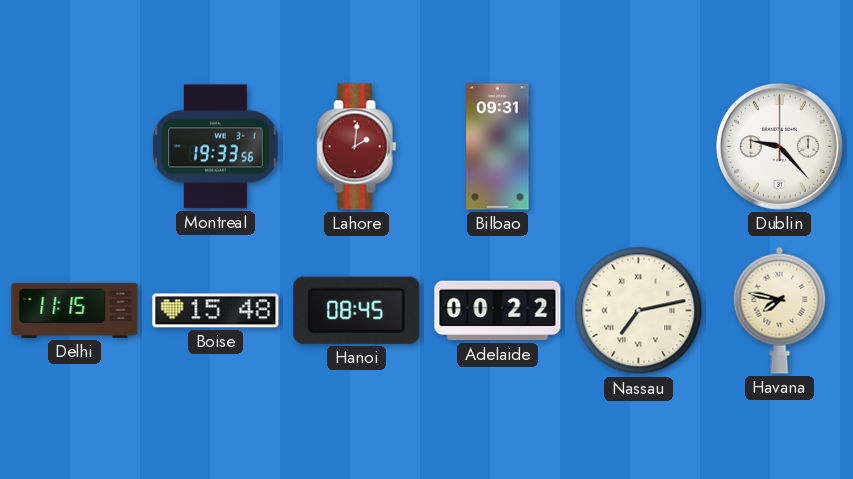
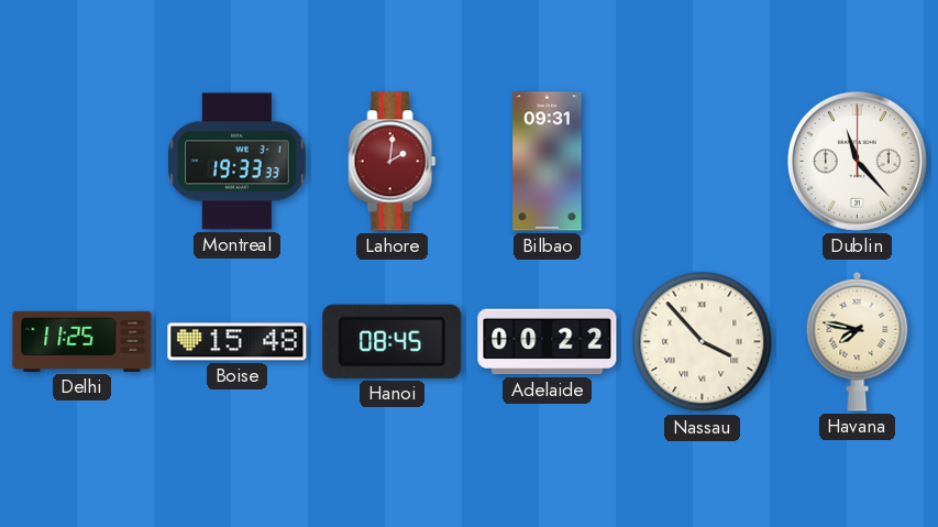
Montreal: 19:33:56 -> 19:33:33 (238, 162)
Dublin: 9:23 -> 11:23 (857, 161)
Delhi: 11:15 -> 11:25 (82, 341)
Nassau: 7:13 -> 3:53 (703, 342)
